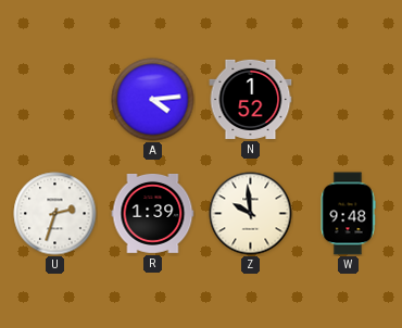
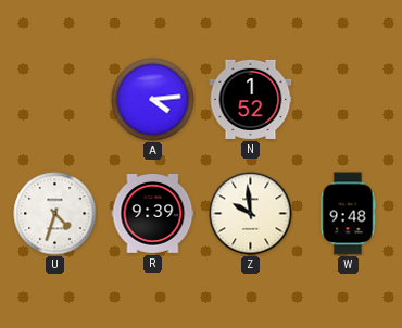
U: 2:33 -> 4:33 (55, 214)
R: 1:39 -> 9:39 (153, 213)
